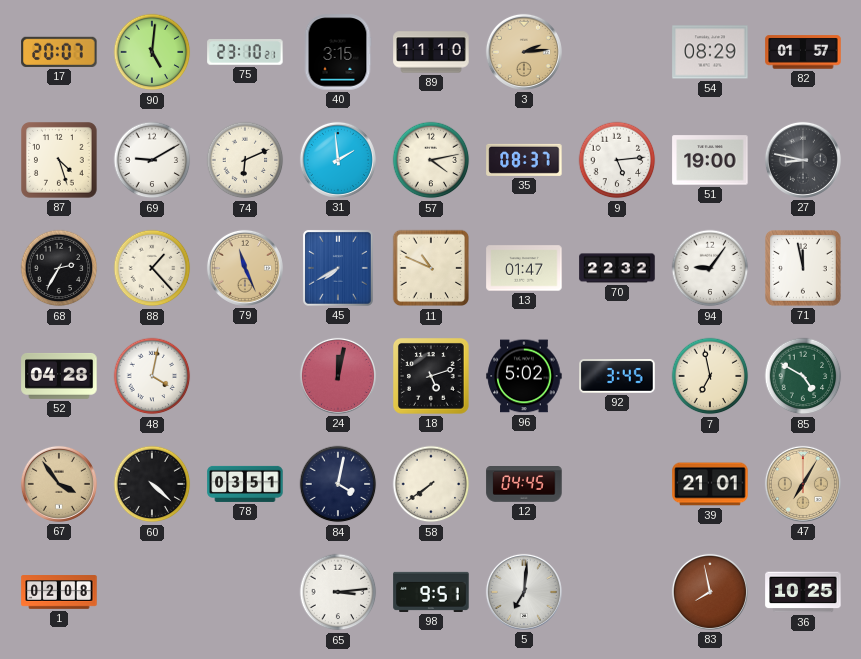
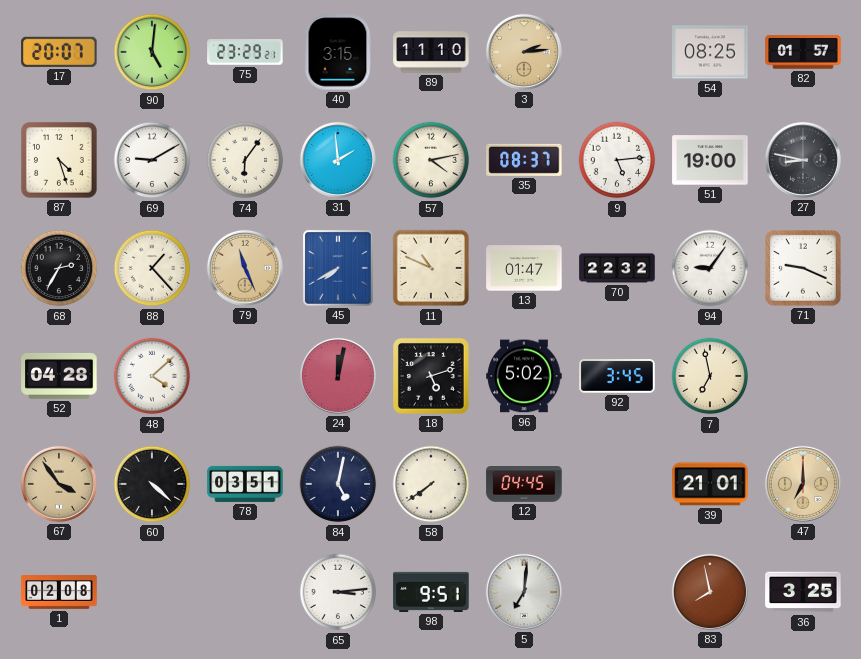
75: 23:10 -> 23:29 (245, 53)
54: 08:29 -> 08:25 (710, 52)
74: 6:11 -> 6:06 (245, 160)
71: 11:58 -> 9:19 (804, 269)
48: 4:02 -> 4:08 (152, 376)
85: 4:50 -> none (803, 376)
84: 4:02 -> 5:02 (338, 484)
47: 7:05 -> 7:00 (803, 484)
36: 10:25 -> 3:25 (803, 592)
